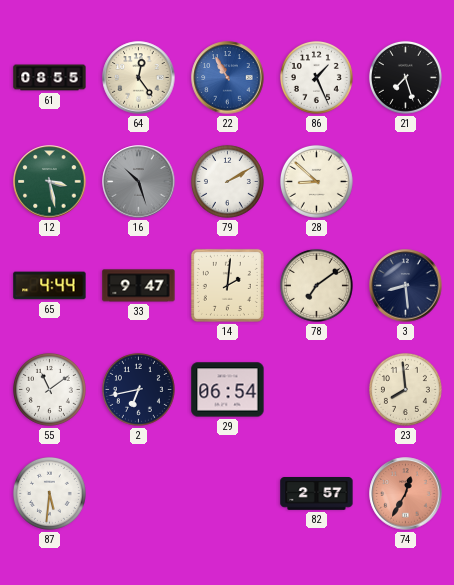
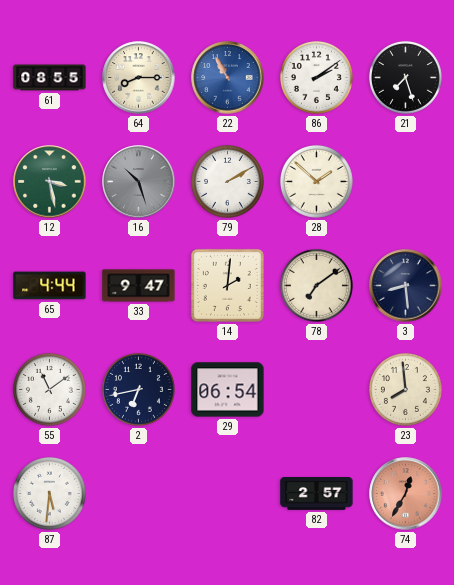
64: 12:24 -> 8:15 (139, 78)
86: 1:26 -> 2:09 (316, 77)
28: 8:52 -> 1:52 (316, 181)
